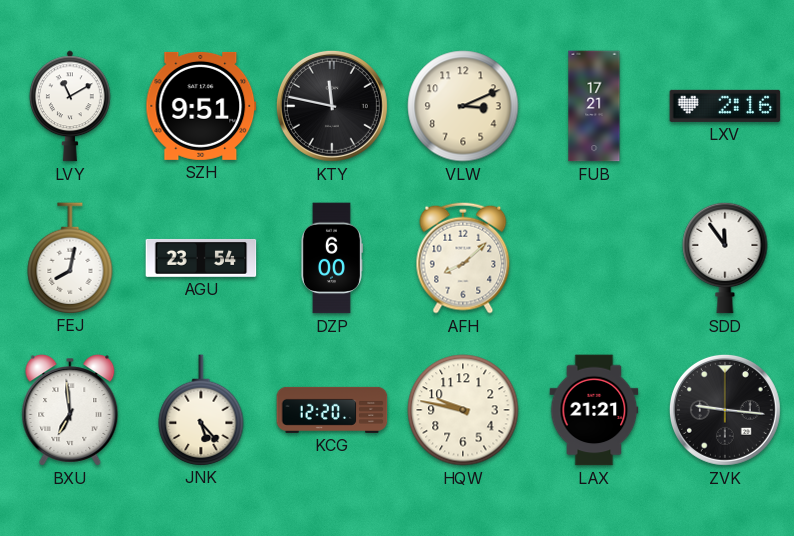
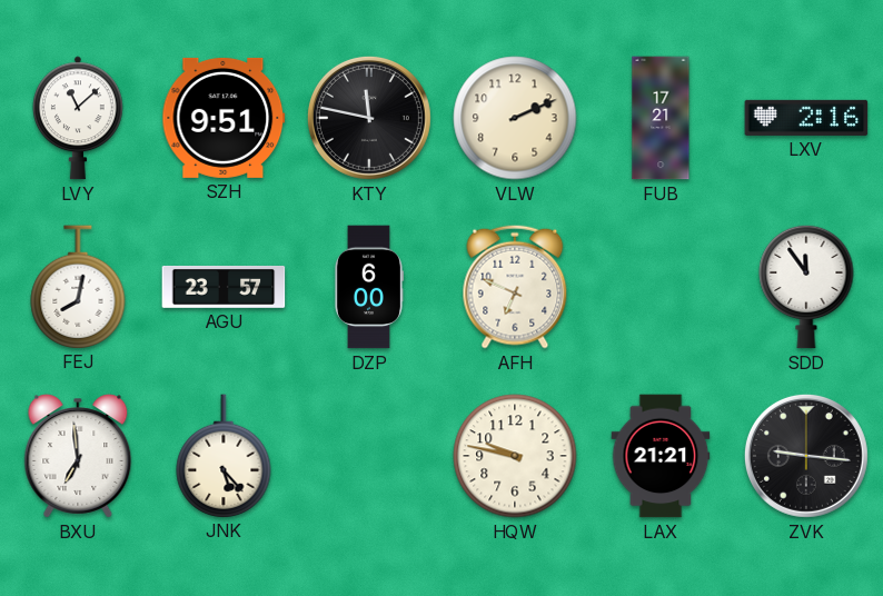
LVY: 11:10 -> 11:08 (78, 118)
VLW: 3:11 -> 2:11 (515, 118)
AGU: 23:54 -> 23:57 (224, 287)
AFH: 8:08 -> 6:49 (515, 287)
KCG: 12:20 -> none (332, 410)
